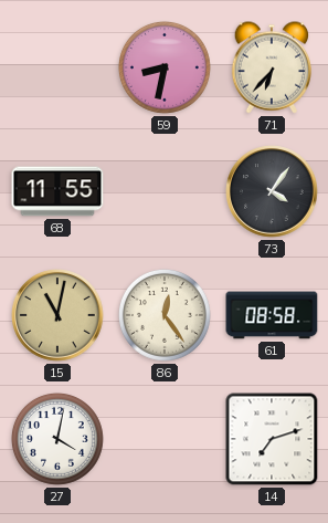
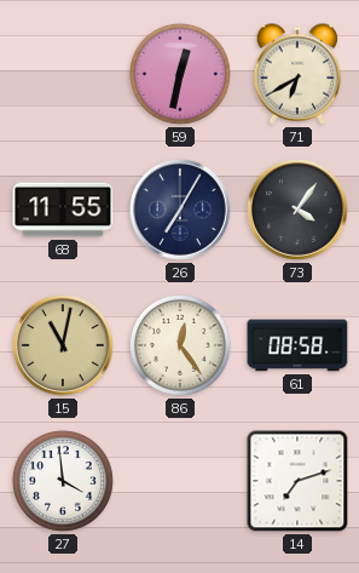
59: 8:32 -> 12:32 (180, 74)
71: 6:37 -> 6:40 (296, 74)
26: none -> 7:05 (180, 210)
27: 4:02 -> 3:59 (63, 481)
